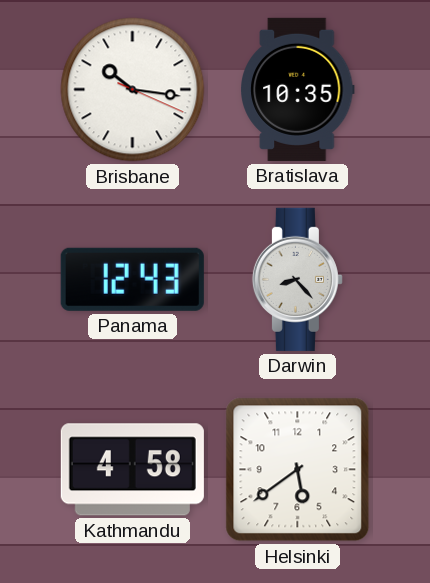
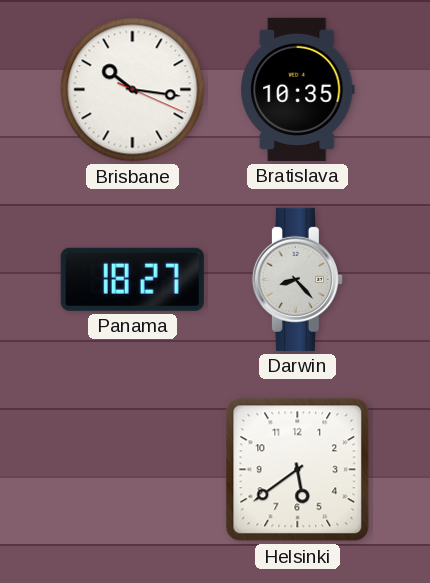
Panama: 12:43 -> 18:27 (132, 279)
Kathmandu: 4:58 -> none (132, 470)
